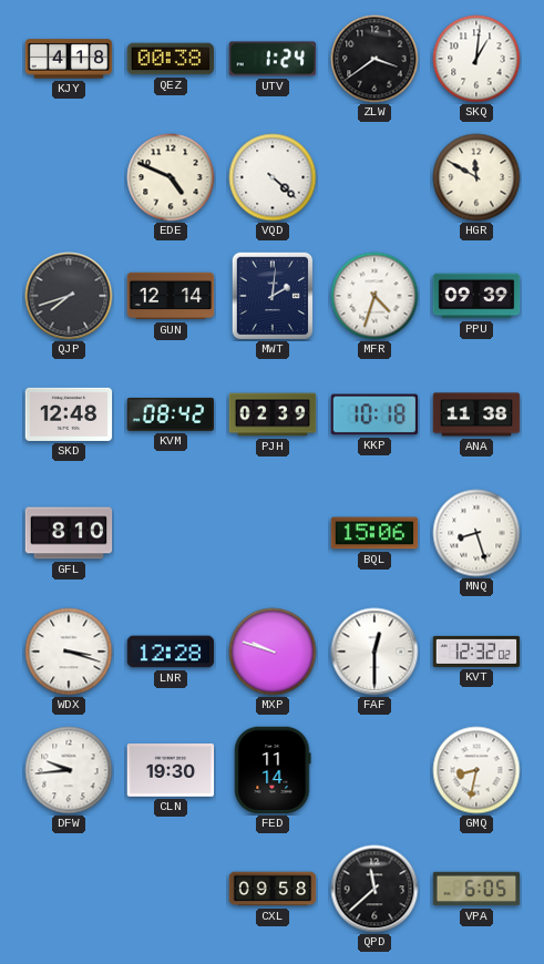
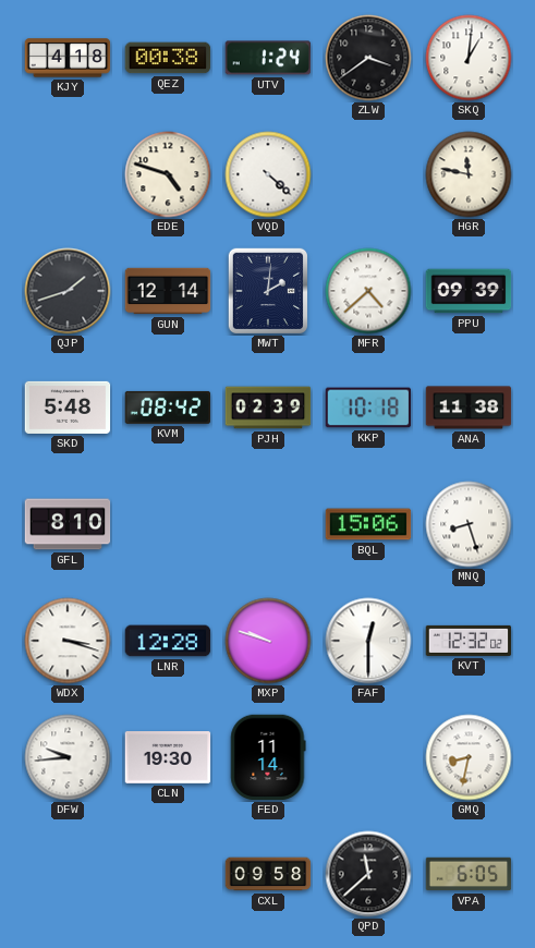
EDE: 4:49 -> 4:48 (168, 174)
HGR: 11:50 -> 11:47 (469, 174)
QJP: 7:42 -> 1:42 (68, 291)
MFR: 4:33 -> 4:38 (368, 291)
SKD: 12:48 -> 5:48 (68, 408)
